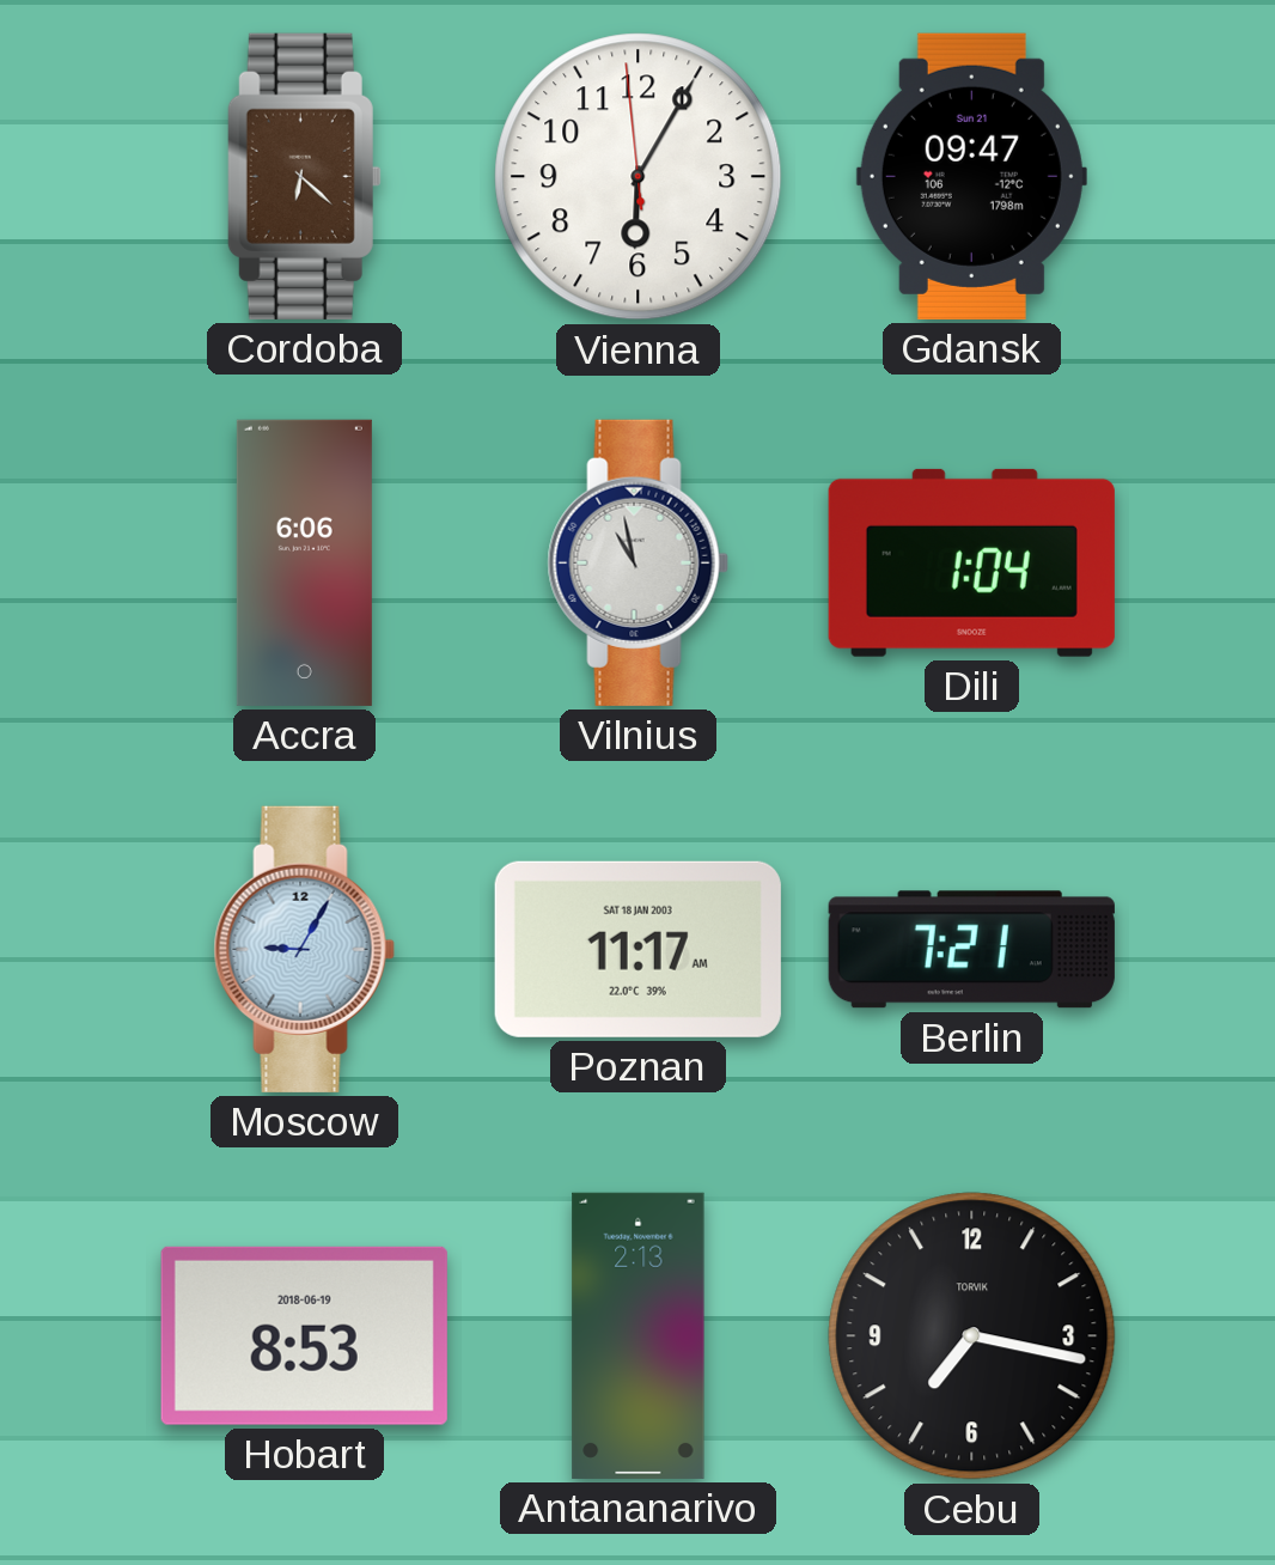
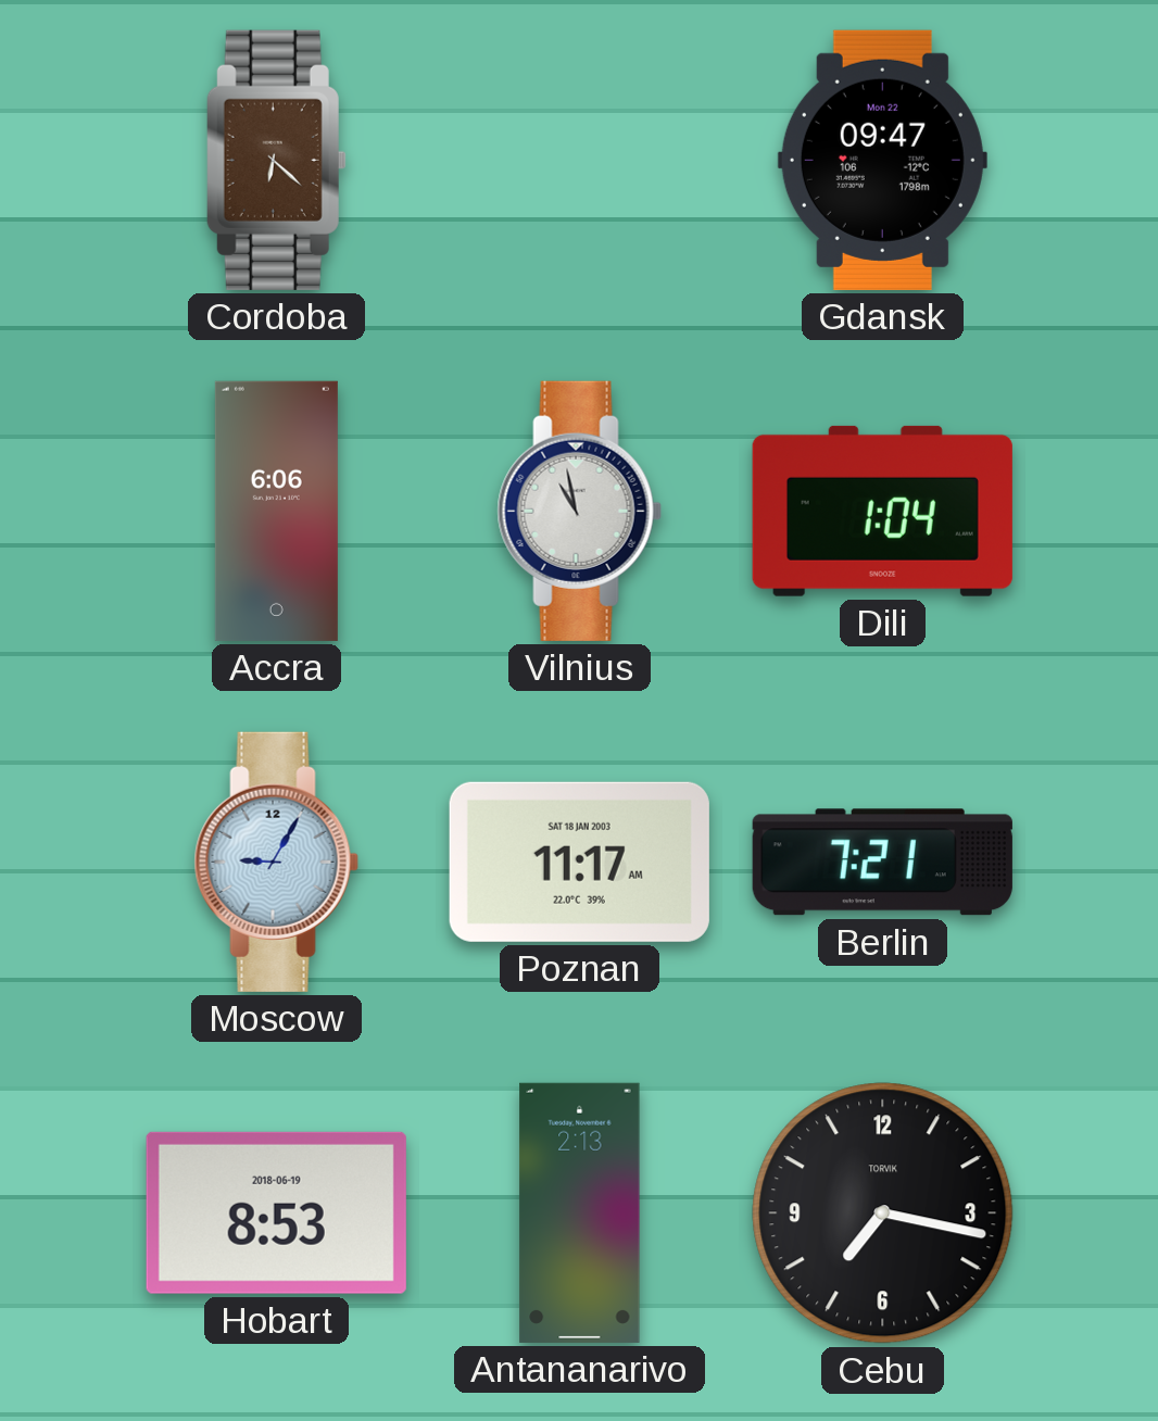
Vienna: 6:04 -> none (639, 177)
Gdansk date: Sun 21 -> Mon 22 (882, 160)
